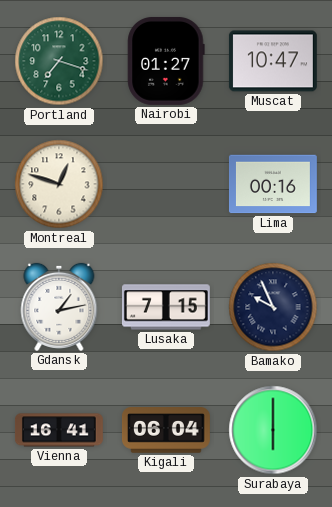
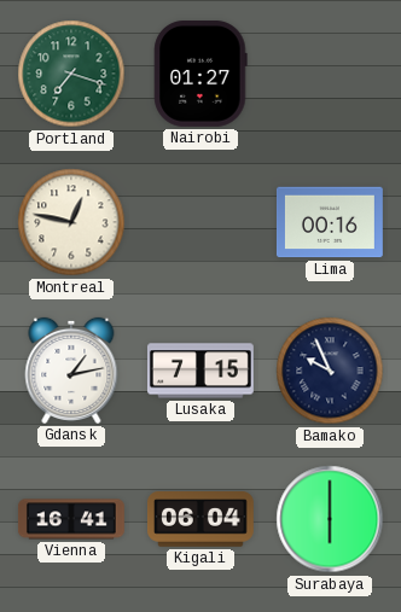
Muscat: 10:47 -> none (273, 61)
Montreal: 12:48 -> 12:47 (71, 222)
